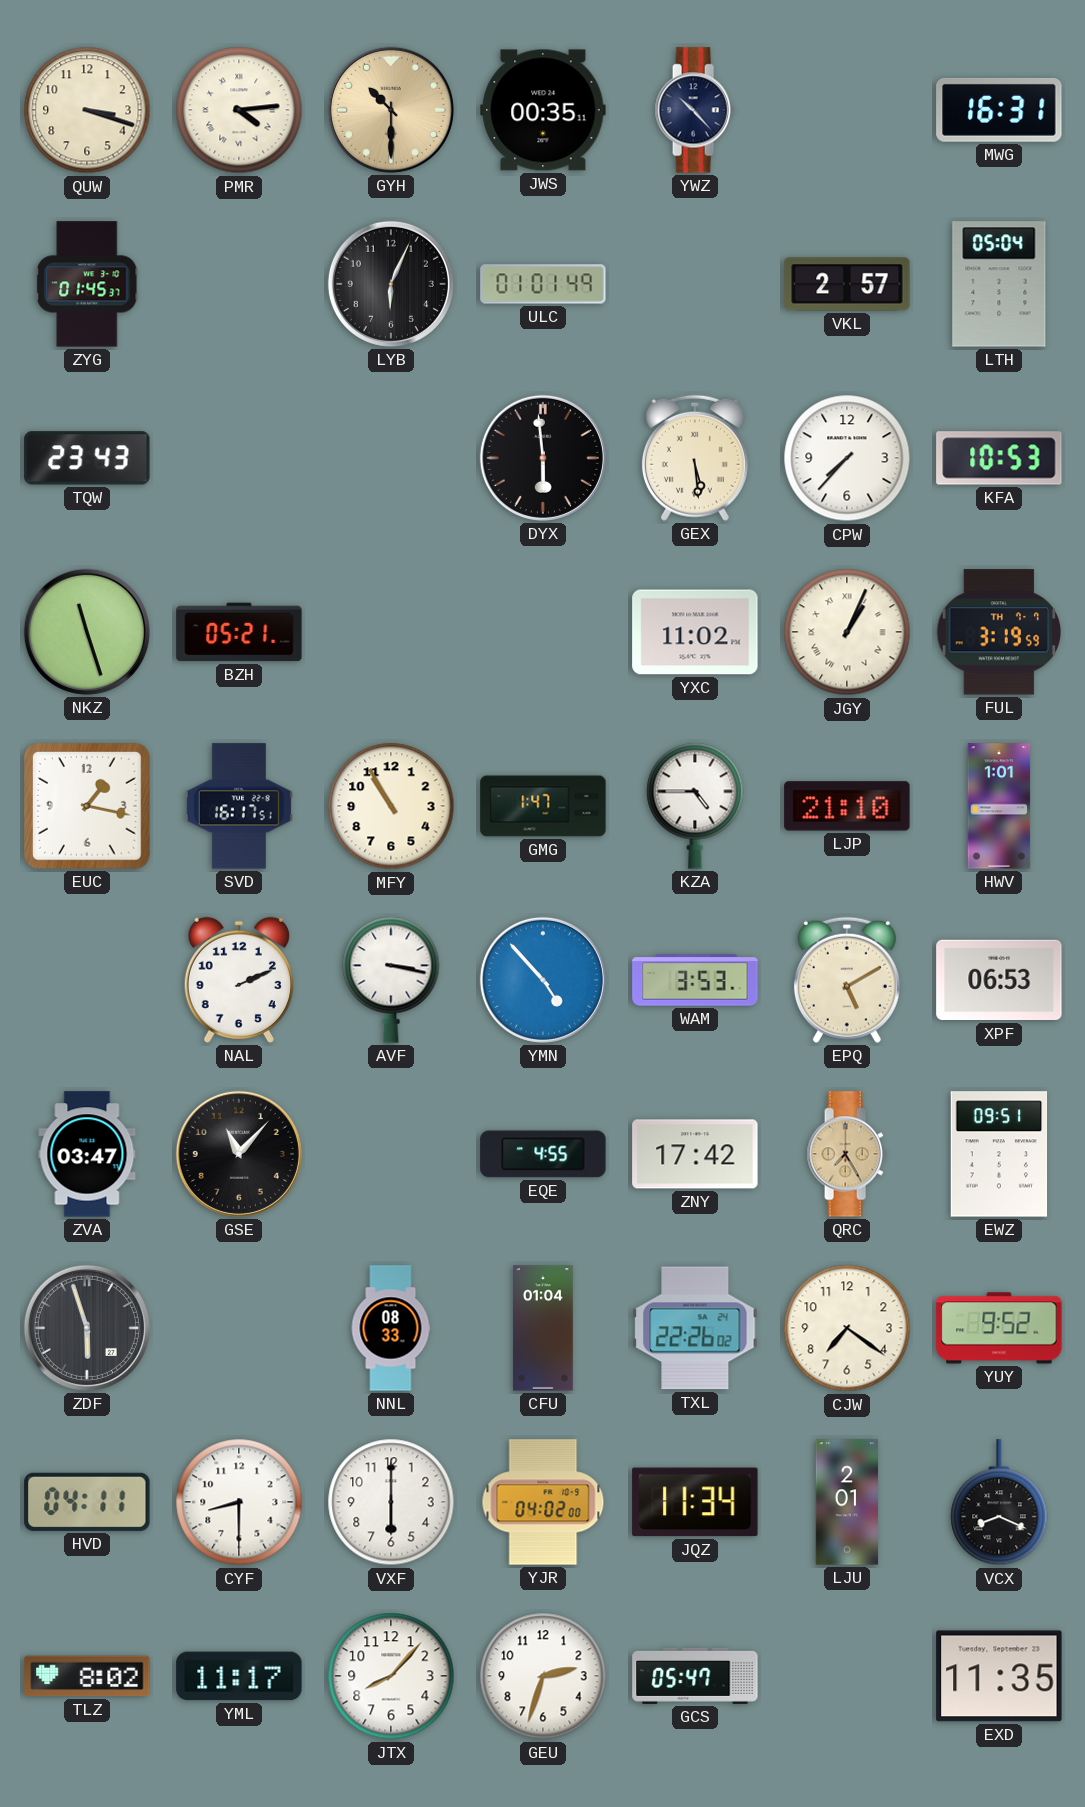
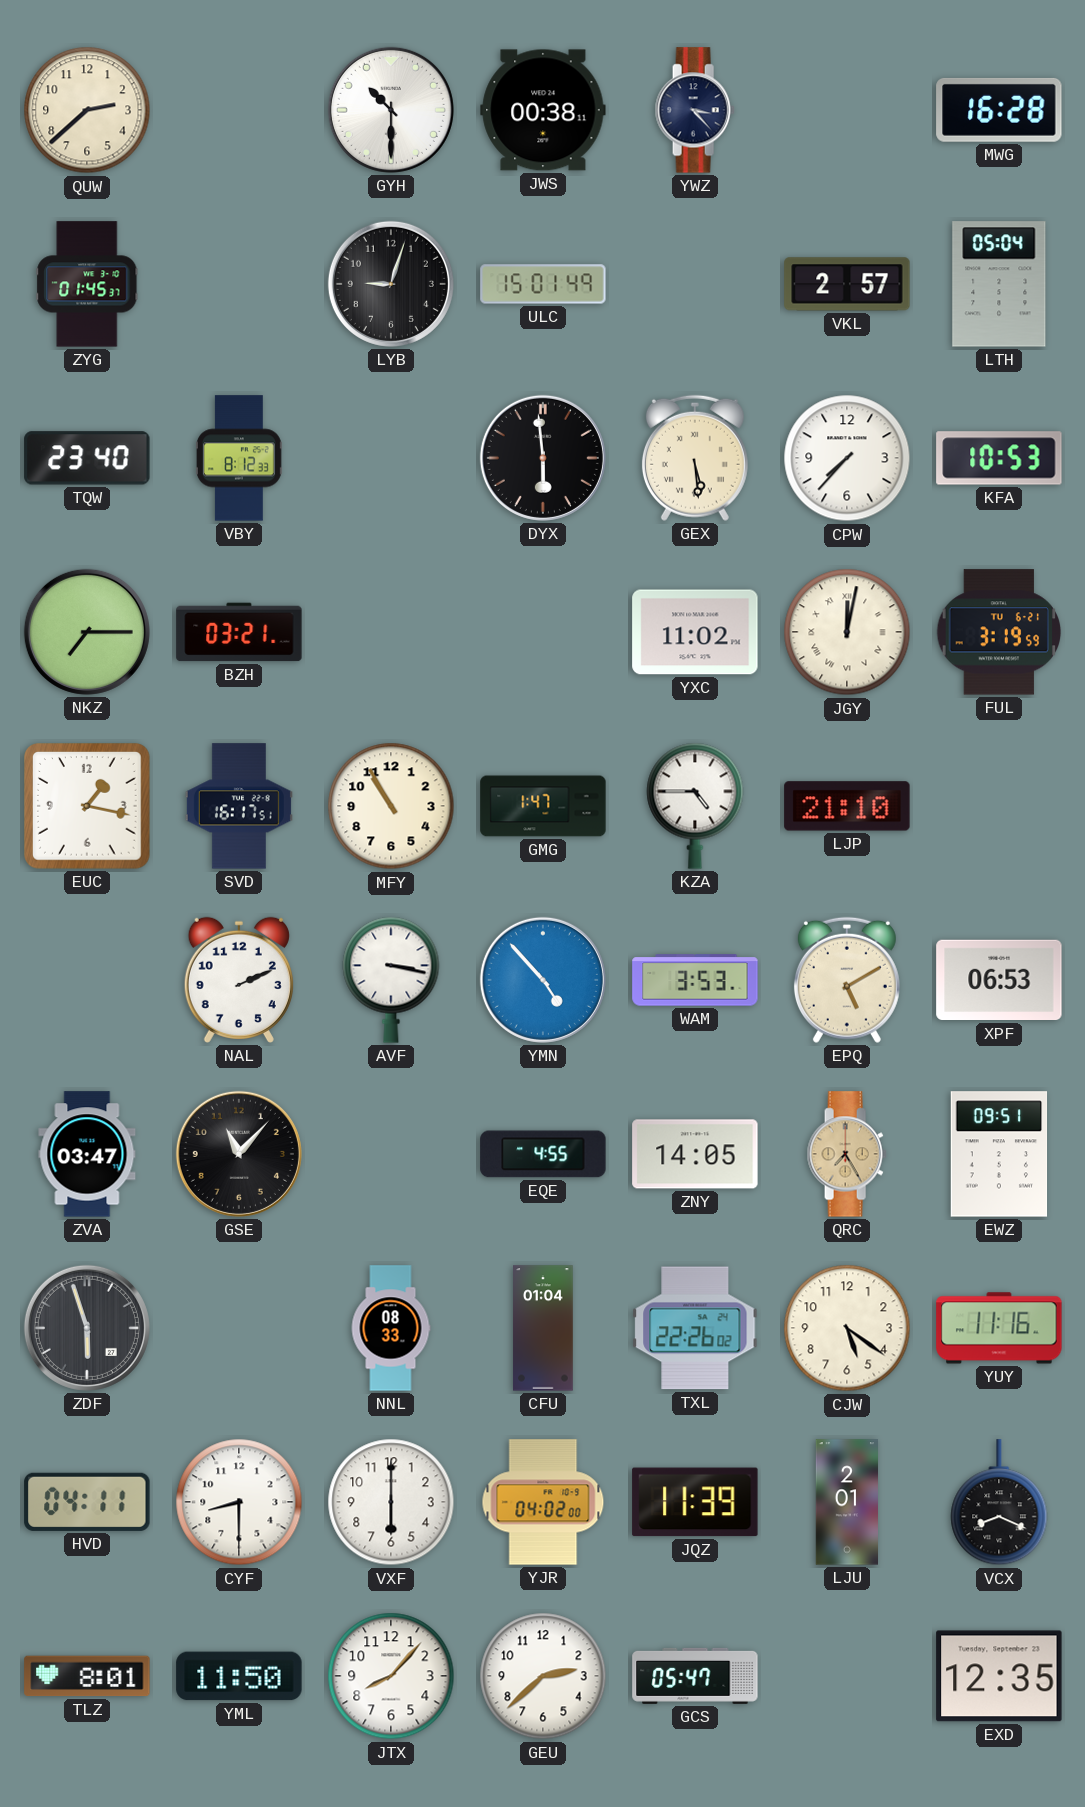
QUW: 3:18 -> 2:38 (87, 110)
PMR: 4:14 -> none (239, 110)
GYH dial: champagne -> white (391, 110)
JWS: 00:35 -> 00:38 (543, 110)
YWZ: 10:23 -> 3:23 (695, 110)
MWG: 16:31 -> 16:28 (999, 110)
LYB: 6:04 -> 9:03 (391, 284)
ULC: 01:01 -> 15:01 (543, 284)
TQW: 23:43 -> 23:40 (87, 458)
VBY: none -> 8:12 (240, 458)
NKZ: 11:27 -> 7:15 (87, 632)
BZH: 05:21 -> 03:21 (239, 632)
JGY: 1:04 -> 12:02 (847, 632)
FUL date: TH 7-7 -> TU 6-21 (999, 632)
HWV: 1:01 -> none (999, 806)
ZNY: 17:42 -> 14:05 (695, 1154)
CJW: 7:21 -> 5:21 (847, 1328)
YUY: 9:52 -> 11:16 (999, 1328)
JQZ: 11:34 -> 11:39 (695, 1502)
TLZ: 8:02 -> 8:01 (87, 1676)
YML: 11:17 -> 11:50 (239, 1676)
GEU: 2:33 -> 2:38 (543, 1676)
EXD: 11:35 -> 12:35 (999, 1676)
